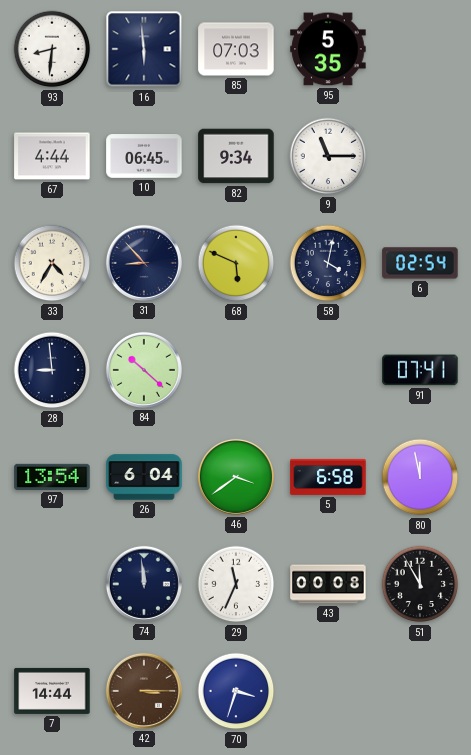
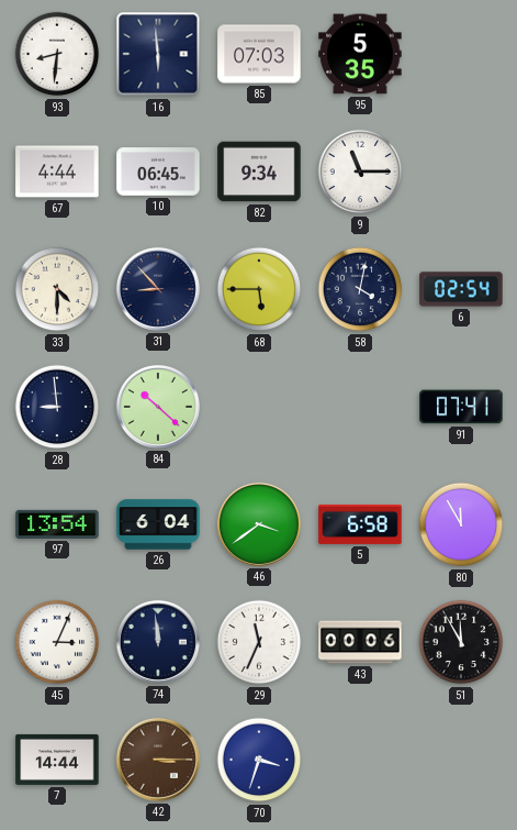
33: 4:35 -> 4:30 (57, 289)
68: 5:49 -> 5:45 (259, 289)
80: 11:58 -> 11:55 (461, 524)
45: none -> 3:04 (57, 642)
43: 00:08 -> 00:06 (360, 642)
